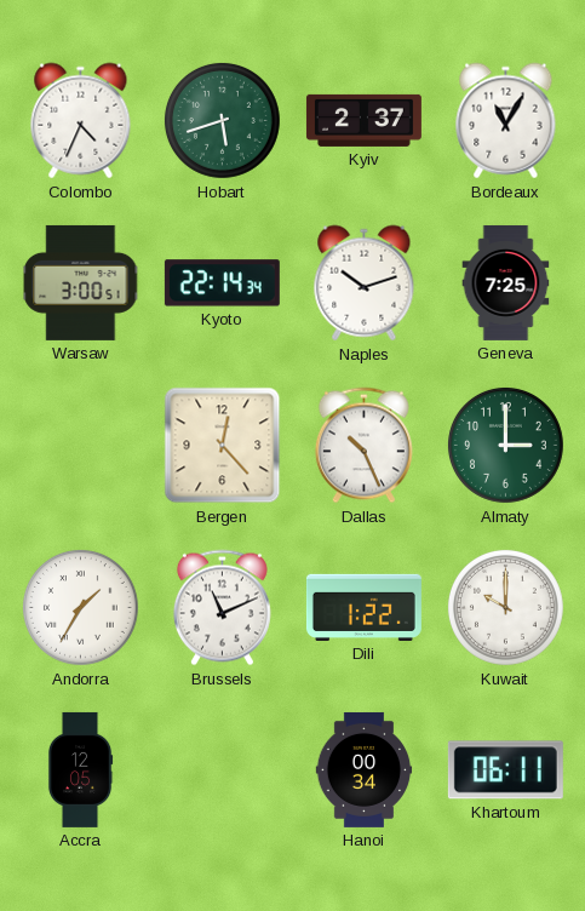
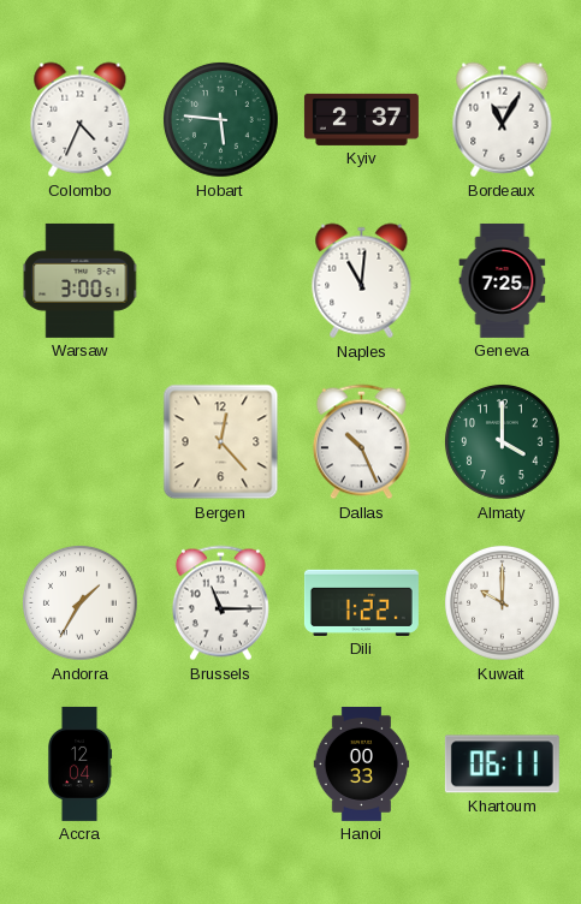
Hobart: 5:42 -> 5:46 (220, 119)
Kyoto: 22:14 -> none (222, 283)
Naples: 10:12 -> 11:01 (362, 281)
Almaty: 3:00 -> 4:00 (502, 441)
Brussels: 11:11 -> 11:15 (220, 603)
Accra: 12:05 -> 12:04 (79, 763)
Hanoi: 00:34 -> 00:33 (362, 763)
